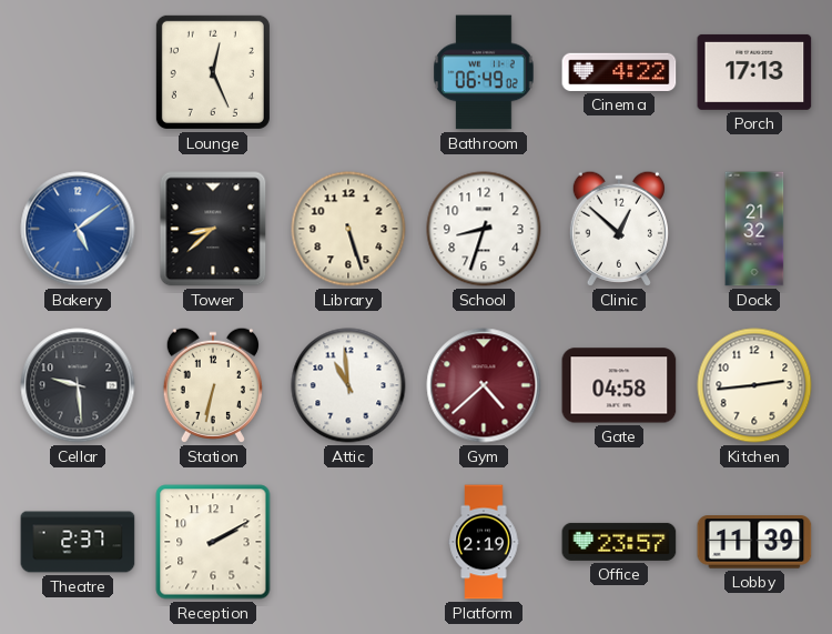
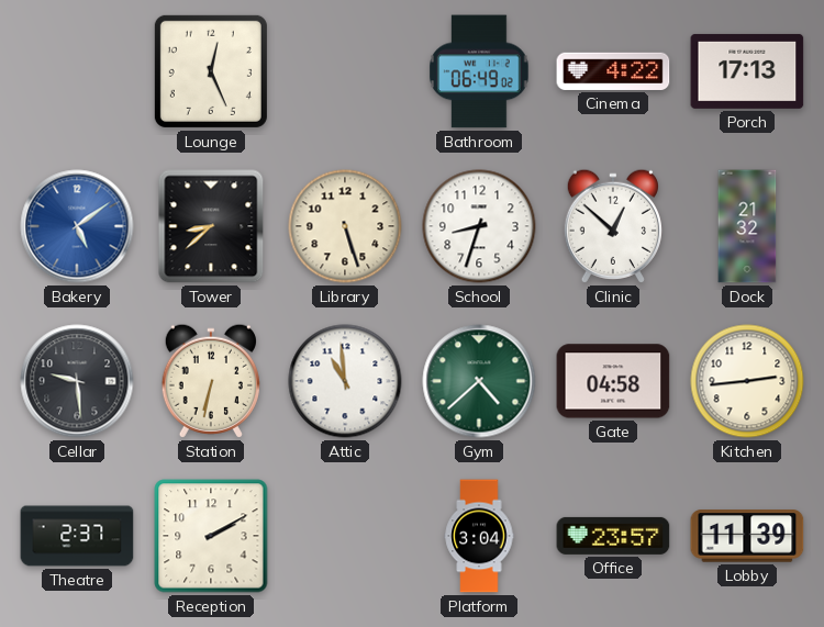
Gym dial: burgundy -> green (479, 381)
Platform: 2:19 -> 3:04 (479, 536)
